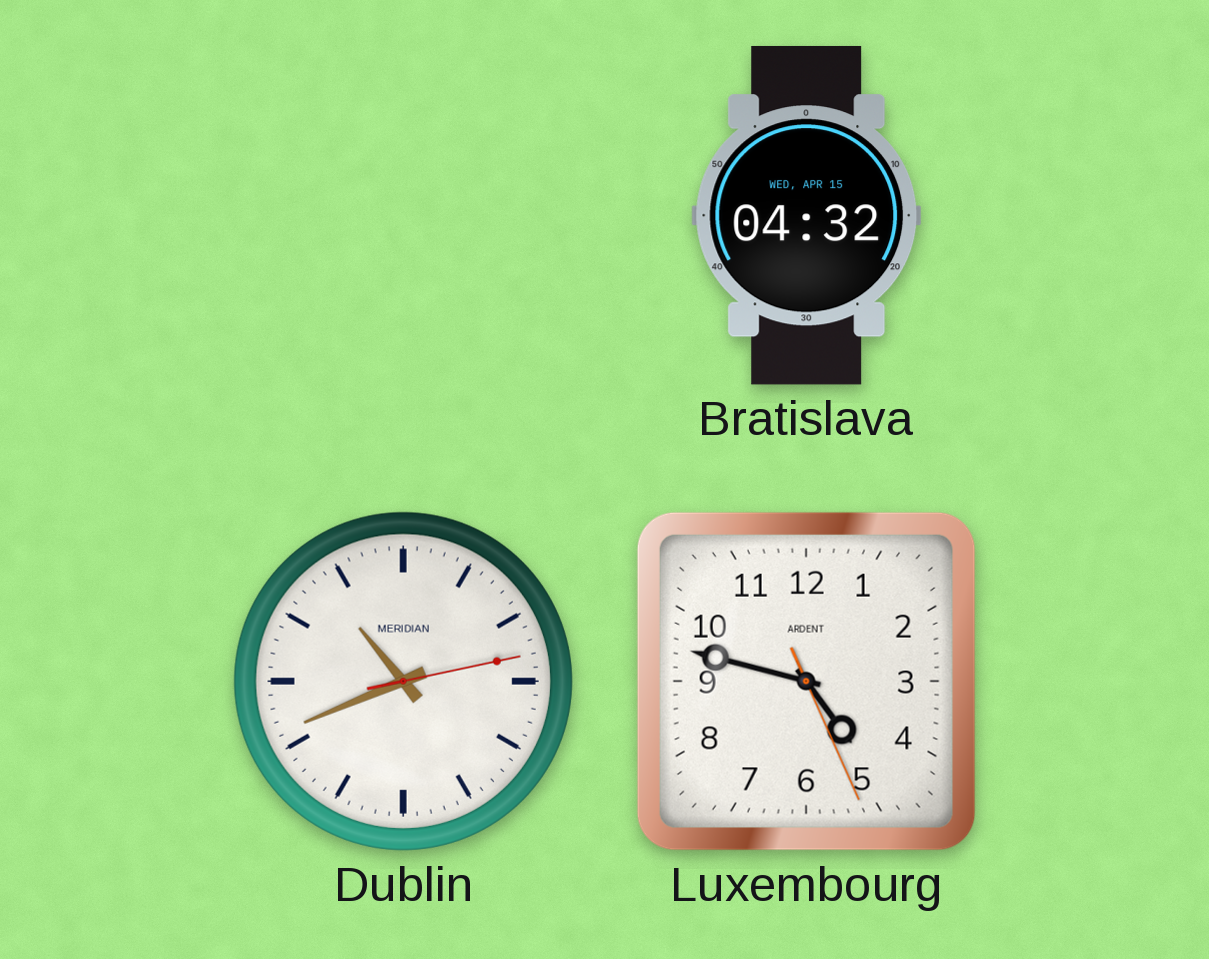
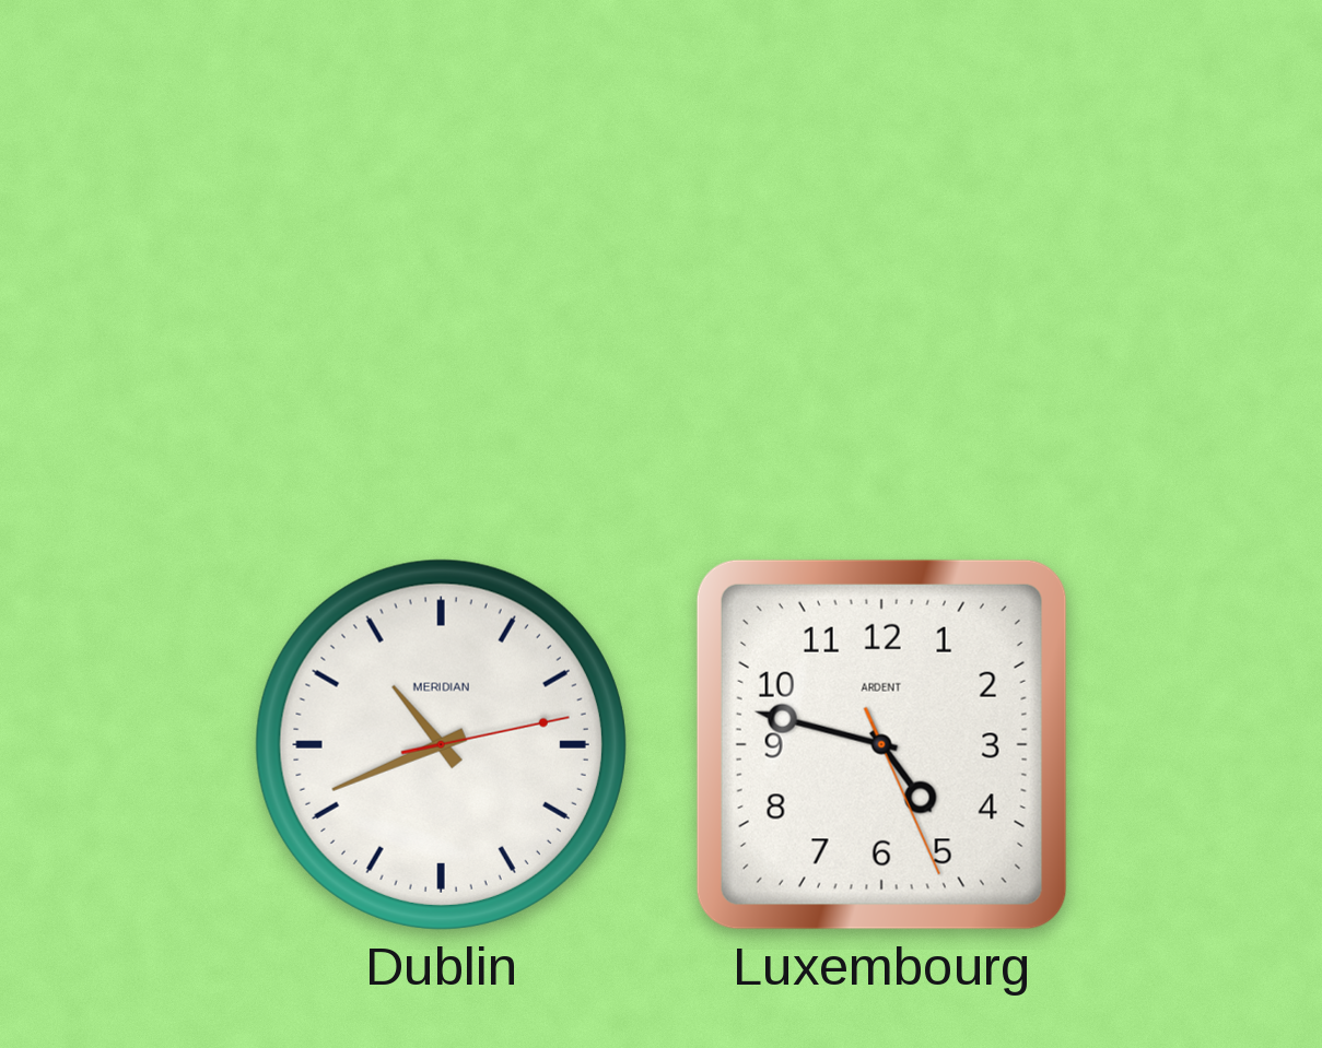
Bratislava: 04:32 -> none (807, 215)
